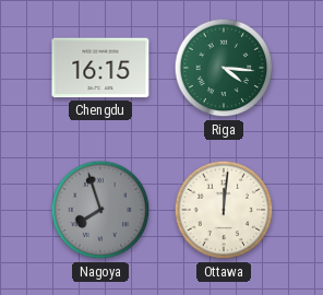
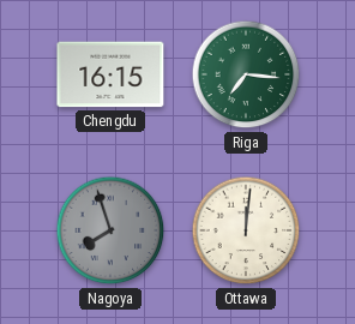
Riga: 4:16 -> 7:16 (246, 74)
